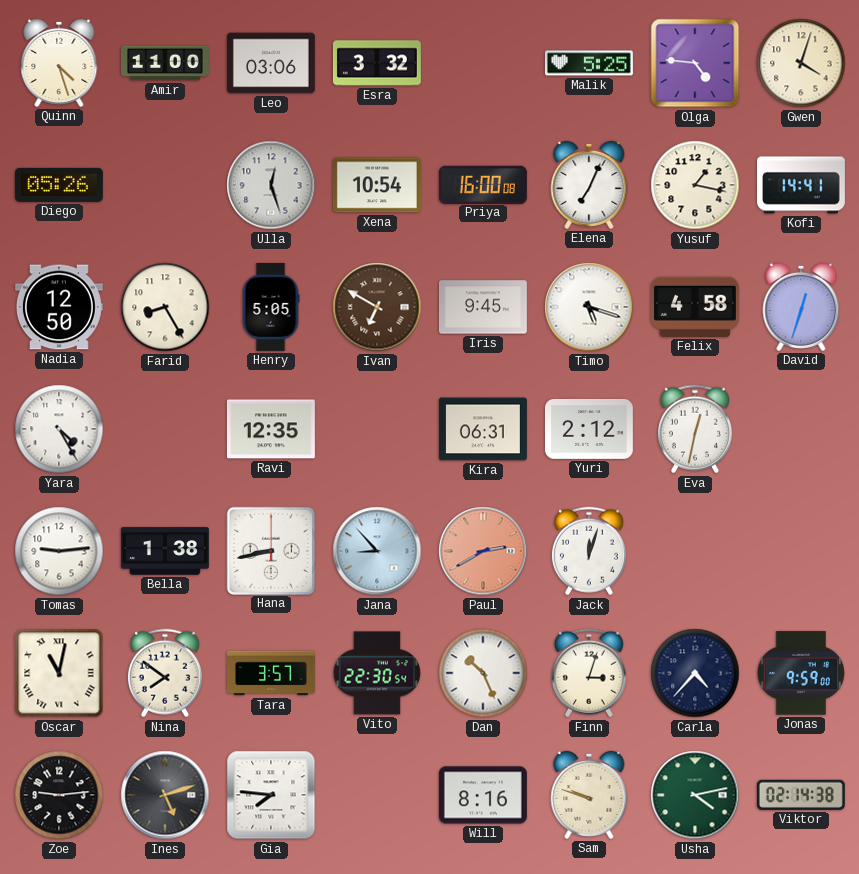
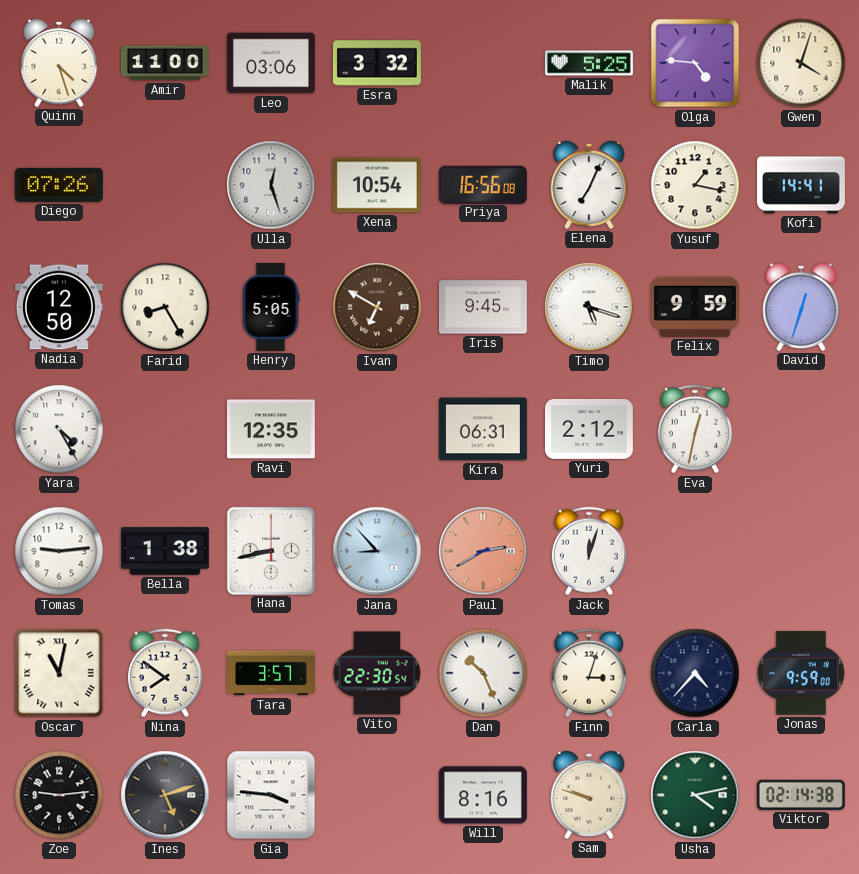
Diego: 05:26 -> 07:26 (59, 185)
Priya: 16:00 -> 16:56 (483, 184)
Felix: 4:58 -> 9:59 (695, 307)
Gia: 7:46 -> 3:46 (271, 795)
